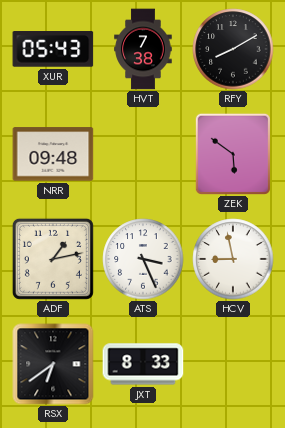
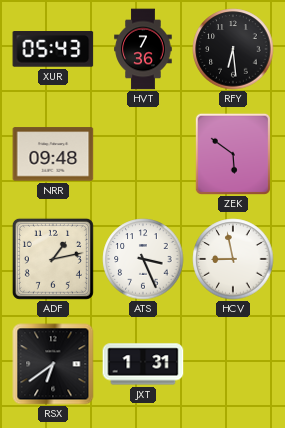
HVT: 7:38 -> 7:36 (143, 49)
RFY: 8:10 -> 6:29 (233, 49)
JXT: 8:33 -> 1:31 (143, 364)
